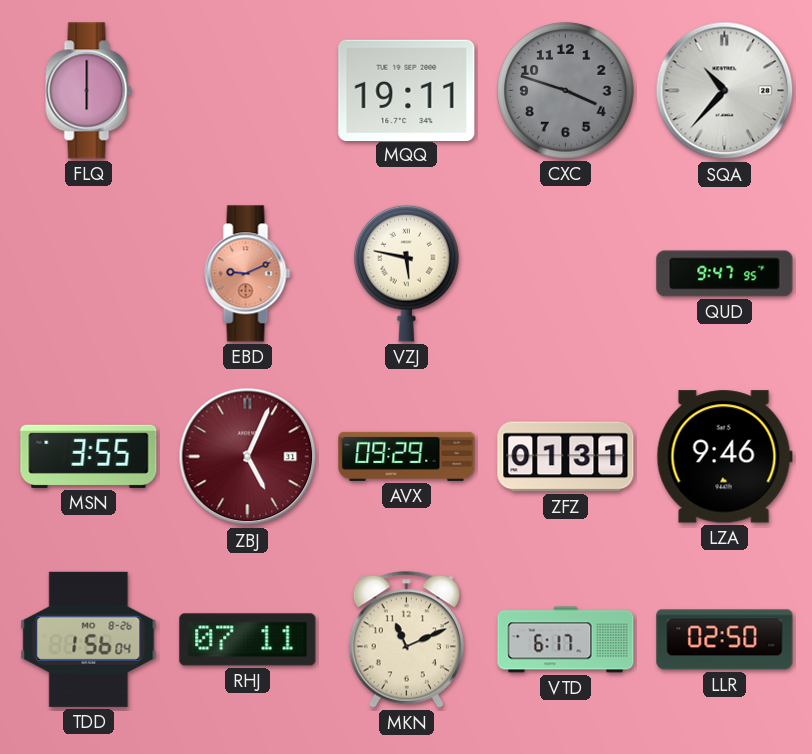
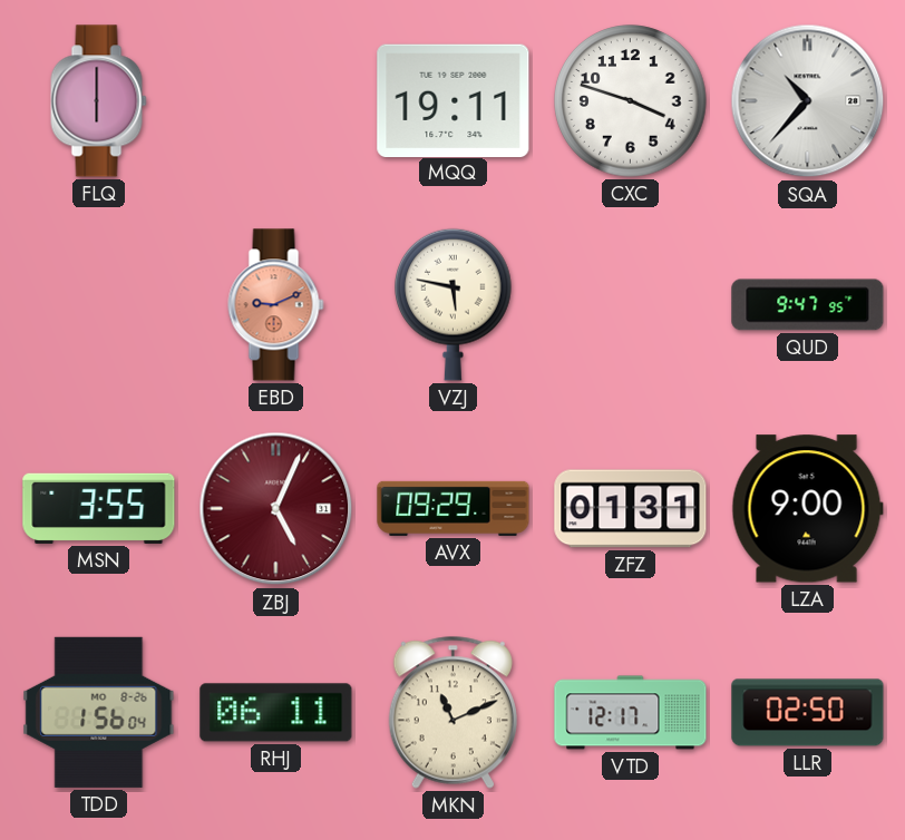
CXC dial: grey -> white (631, 101)
LZA: 9:46 -> 9:00 (807, 509)
RHJ: 07:11 -> 06:11 (276, 713)
VTD: 6:17 -> 12:17 (631, 713)
